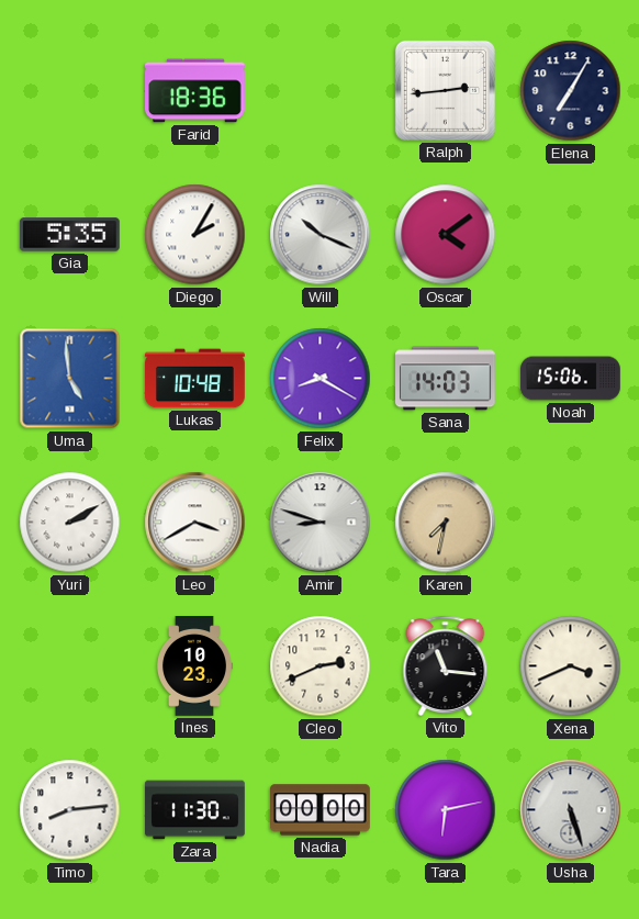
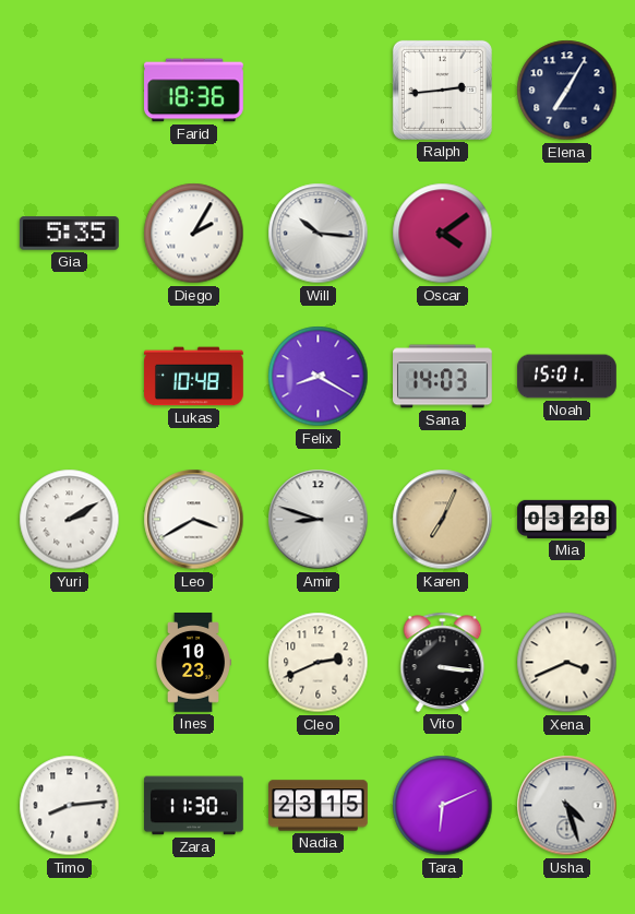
Will: 10:19 -> 10:16 (319, 234)
Uma: 4:59 -> none (70, 379)
Noah: 15:06 -> 15:01 (567, 377)
Karen: 7:32 -> 7:04 (443, 520)
Mia: none -> 03:28 (567, 519)
Vito: 11:16 -> 3:16 (443, 662)
Nadia: 00:00 -> 23:15 (319, 806)
Tara: 6:13 -> 6:11 (443, 806)
Usha: 5:27 -> 4:27 (567, 806)
